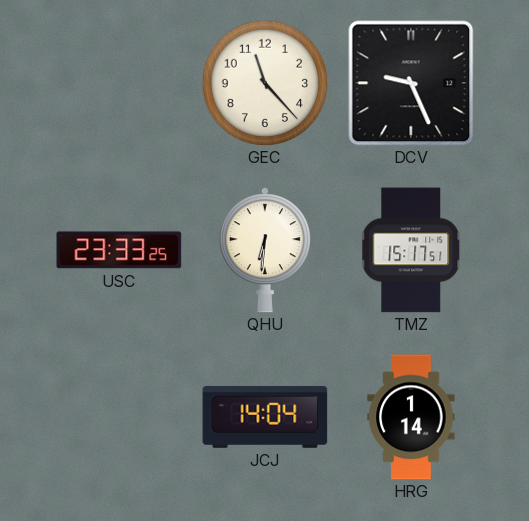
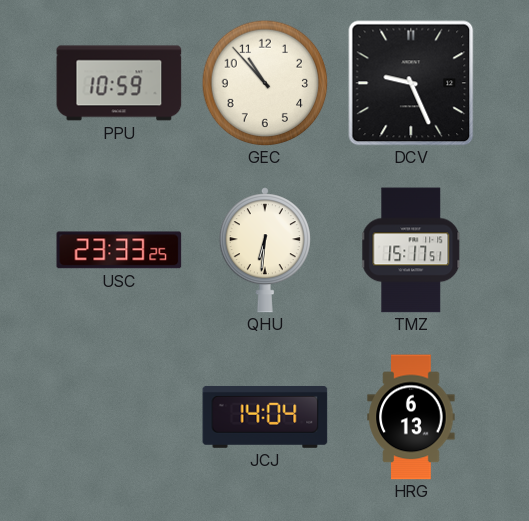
PPU: none -> 10:59 (119, 83)
GEC: 11:23 -> 10:53 (265, 83)
HRG: 1:14 -> 6:13 (411, 417)
